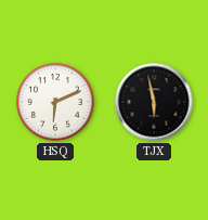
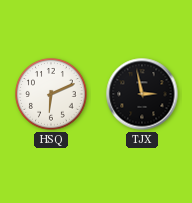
TJX: 5:58 -> 2:58 (142, 94)
